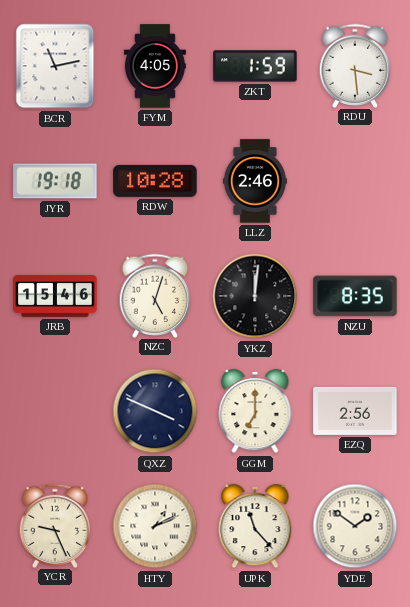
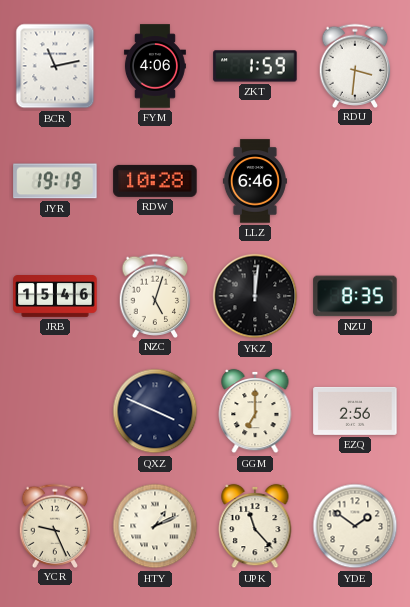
FYM: 4:05 -> 4:06 (155, 66)
RDU: 3:29 -> 3:31 (355, 65)
JYR: 19:18 -> 19:19 (55, 181)
LLZ: 2:46 -> 6:46 (255, 181)
